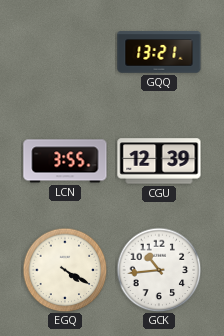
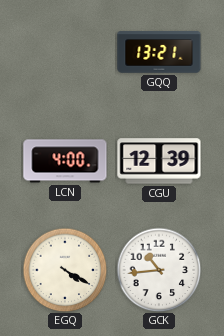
LCN: 3:55 -> 4:00 (65, 161)
